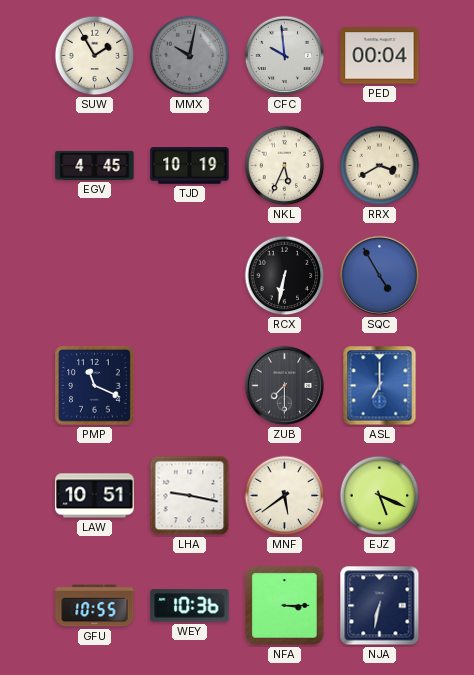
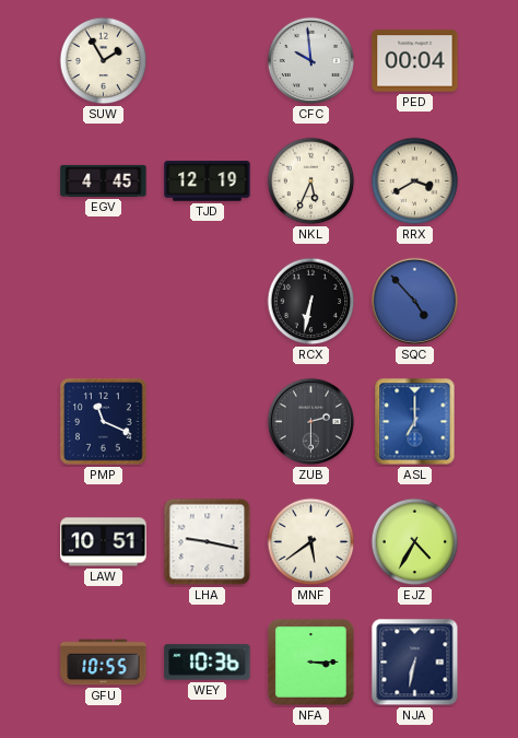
MMX: 10:02 -> none (190, 56)
TJD: 10:19 -> 12:19 (208, 181)
SQC: 4:55 -> 4:53 (414, 301)
ZUB: 7:30 -> 2:30 (310, 421)
EJZ: 5:19 -> 4:35 (415, 542)
